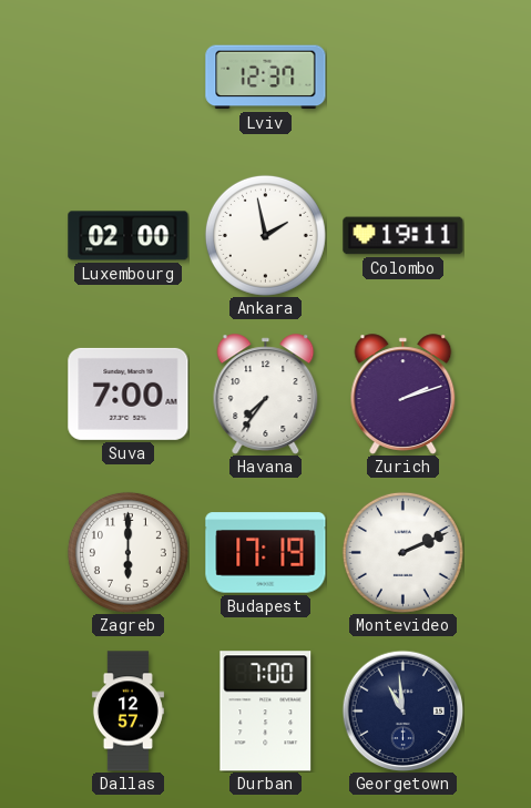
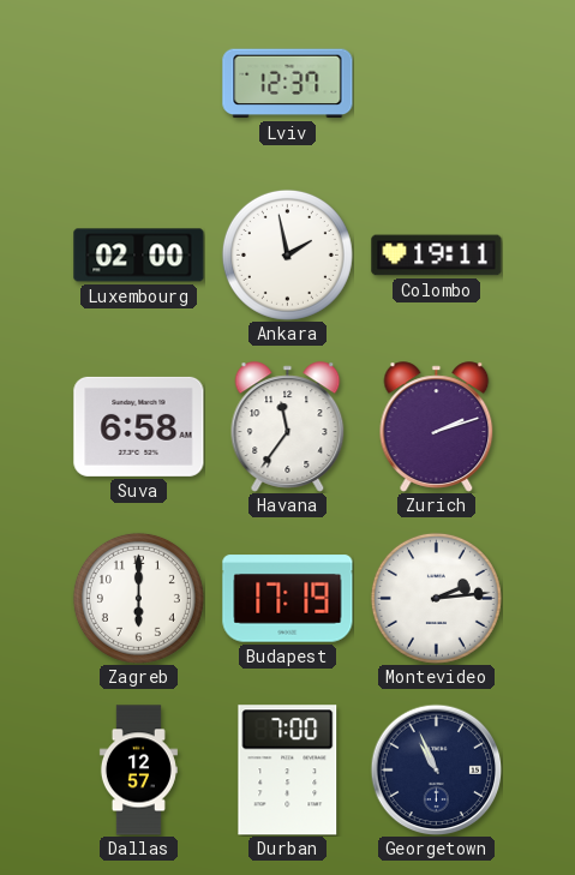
Suva: 7:00 -> 6:58 (139, 426)
Havana: 7:36 -> 11:36 (288, 427)
Montevideo: 2:11 -> 2:14 (436, 598)
Georgetown: 10:59 -> 10:56 (436, 769)
